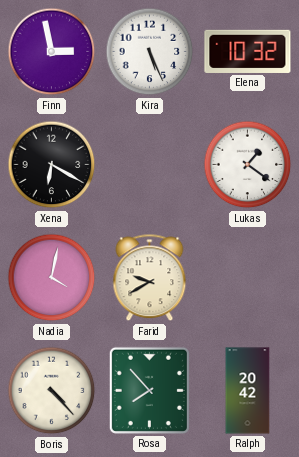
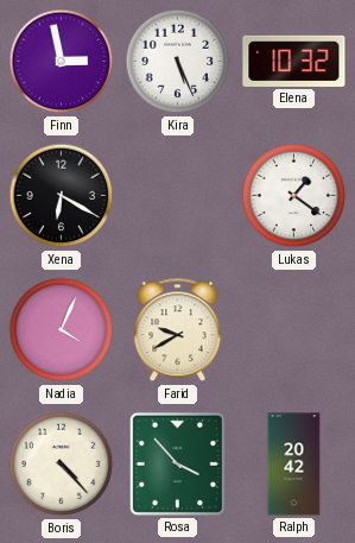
Nadia: 4:02 -> 4:04 (62, 330)
Rosa: 7:53 -> 3:53 (177, 463)
